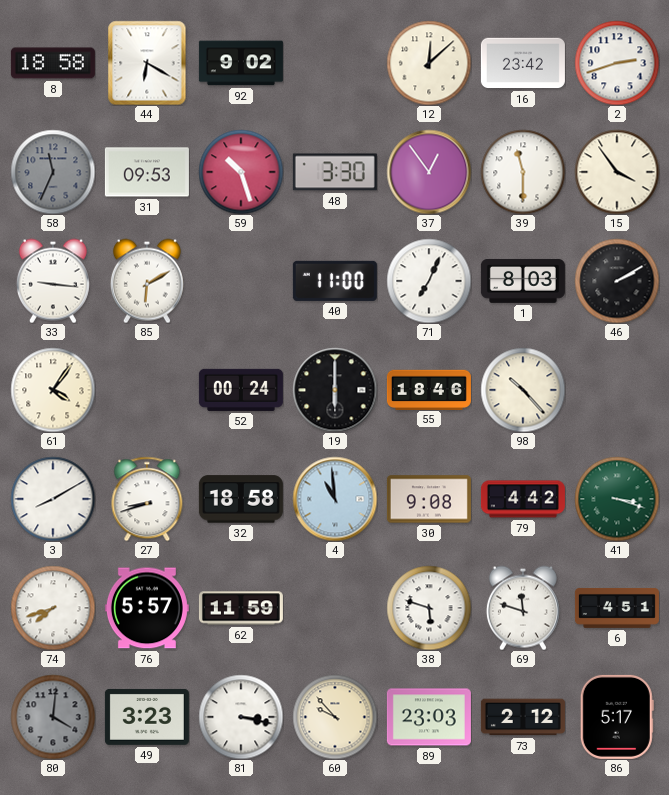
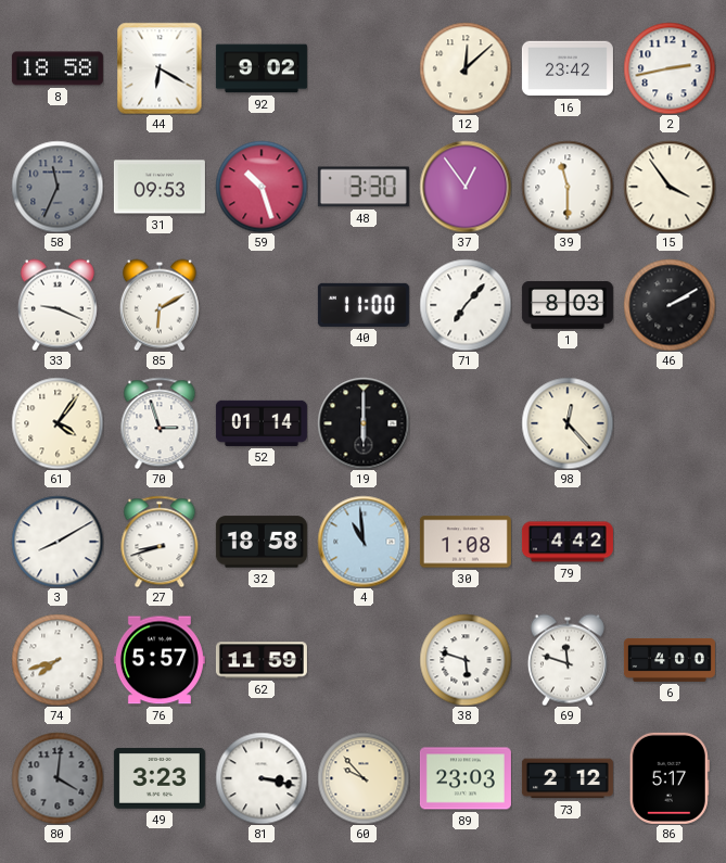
2: 2:42 -> 2:43 (670, 68)
33: 9:16 -> 9:19 (58, 305)
71: 7:04 -> 7:07 (466, 305)
70: none -> 2:57 (160, 423)
52: 00:24 -> 01:14 (262, 423)
55: 18:46 -> none (429, 389)
98: 10:23 -> 12:23 (568, 423)
30: 9:08 -> 1:08 (466, 542)
41: 3:18 -> none (617, 499)
6: 4:51 -> 4:00 (670, 660)
